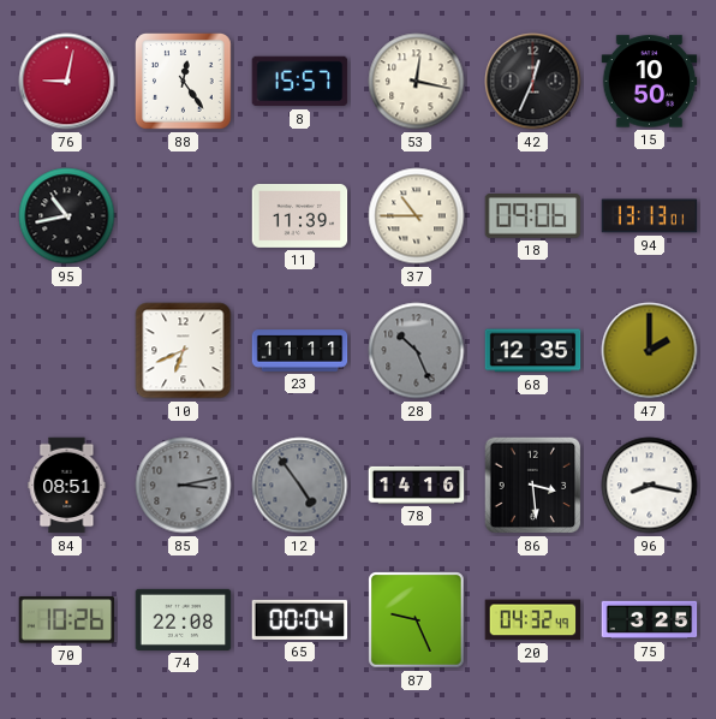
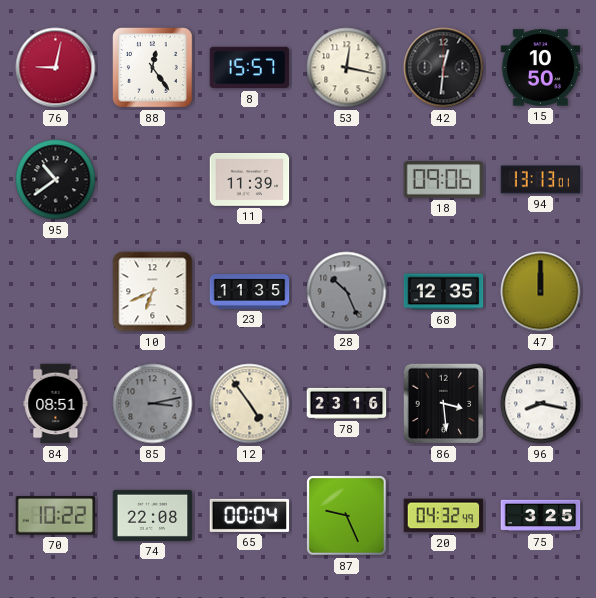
42: 12:34 -> 12:31 (444, 68)
95: 10:43 -> 10:39 (56, 180)
37: 10:45 -> none (417, 216)
23: 11:11 -> 11:35 (250, 292)
47: 2:00 -> 12:00 (541, 292)
12 dial: grey -> cream (250, 404)
78: 14:16 -> 23:16 (347, 403)
70: 10:26 -> 10:22 (56, 516)
